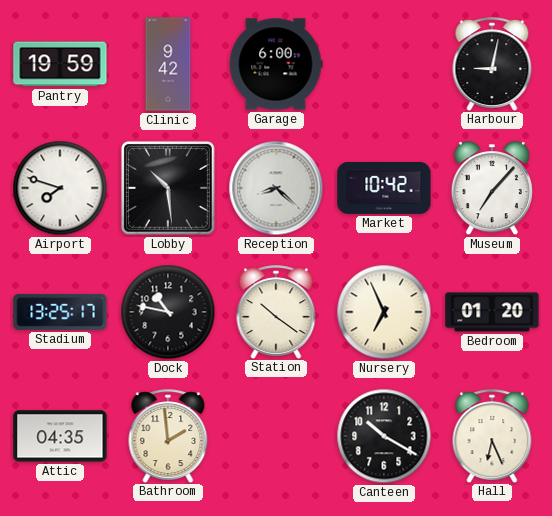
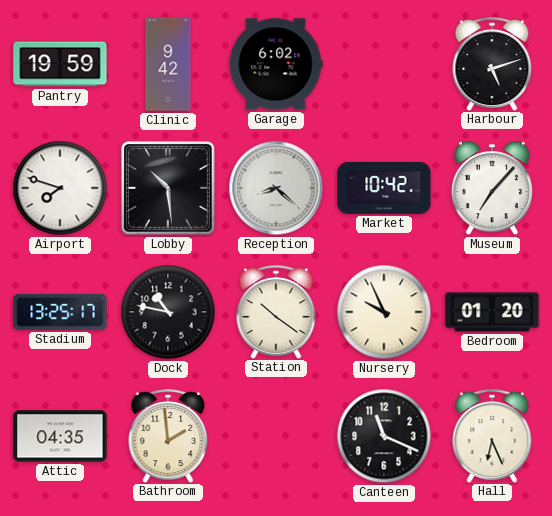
Garage: 6:00 -> 6:02 (276, 64)
Harbour: 9:02 -> 5:12 (492, 64)
Nursery: 6:56 -> 9:56 (384, 312)
Canteen: 10:20 -> 11:19 (384, 436)
